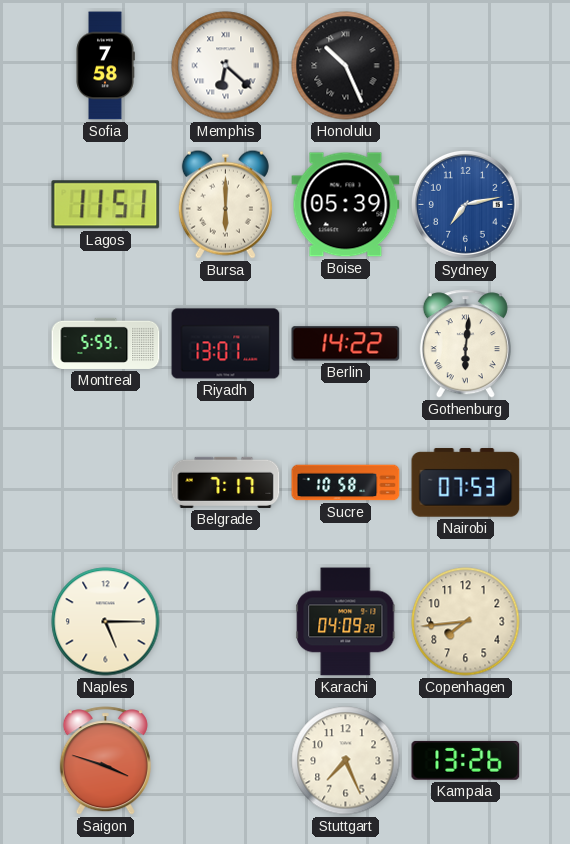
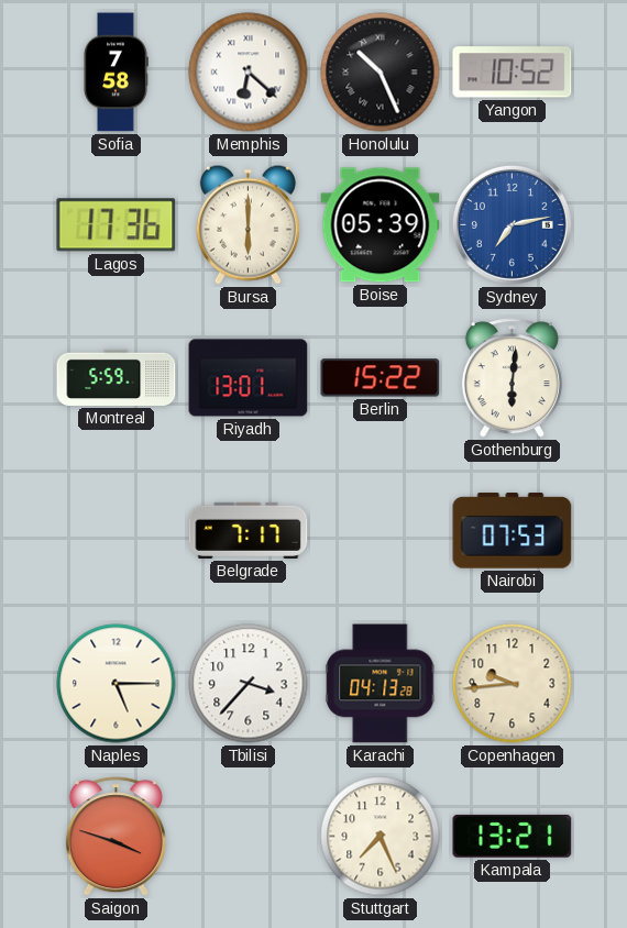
Yangon: none -> 10:52 (513, 73)
Lagos: 11:51 -> 17:36 (117, 225)
Berlin: 14:22 -> 15:22 (381, 378)
Sucre: 10:58 -> none (346, 483)
Tbilisi: none -> 3:37 (249, 684)
Karachi: 04:09 -> 04:13 (381, 684)
Copenhagen: 7:44 -> 9:44 (513, 684)
Kampala: 13:26 -> 13:21 (513, 836)
